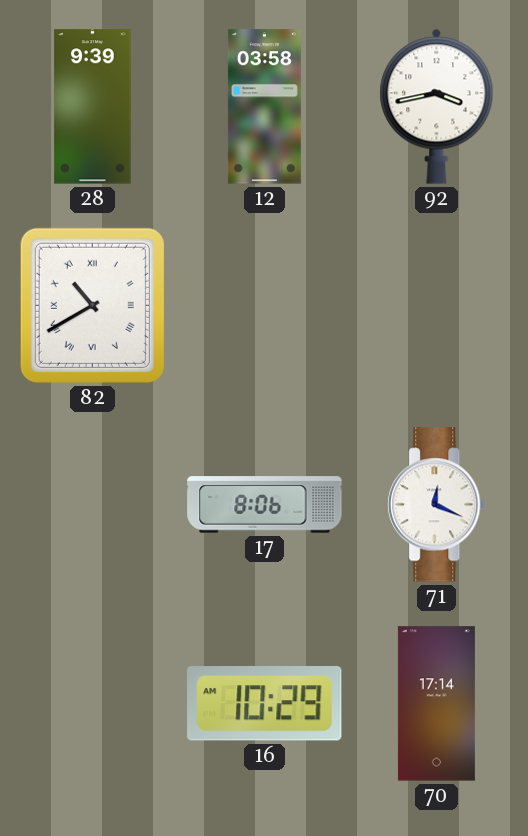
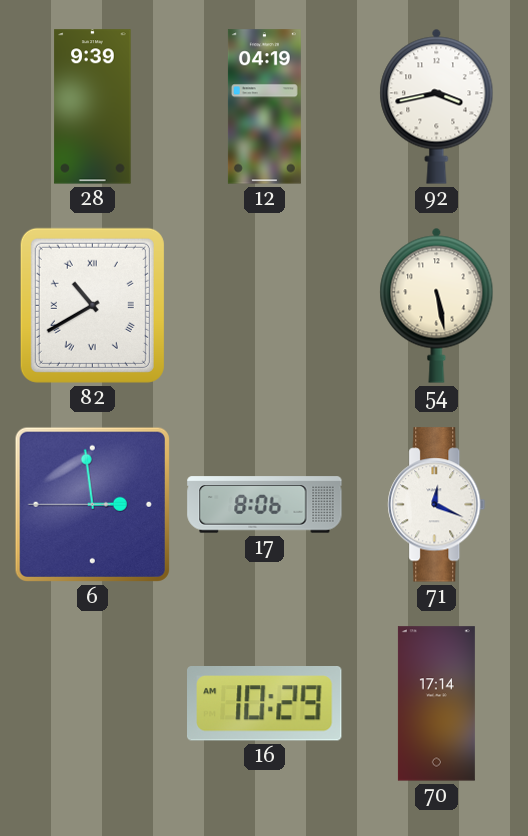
12: 03:58 -> 04:19 (264, 107)
54: none -> 5:28 (437, 305)
6: none -> 2:58 (92, 504)
